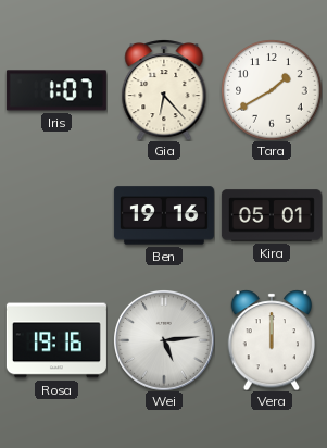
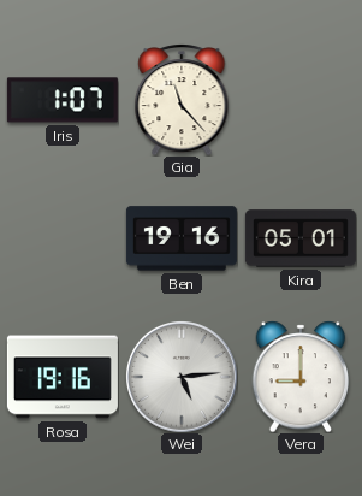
Gia: 6:23 -> 11:23 (182, 100)
Tara: 1:40 -> none (272, 90)
Vera: 12:00 -> 9:00 (301, 377)
